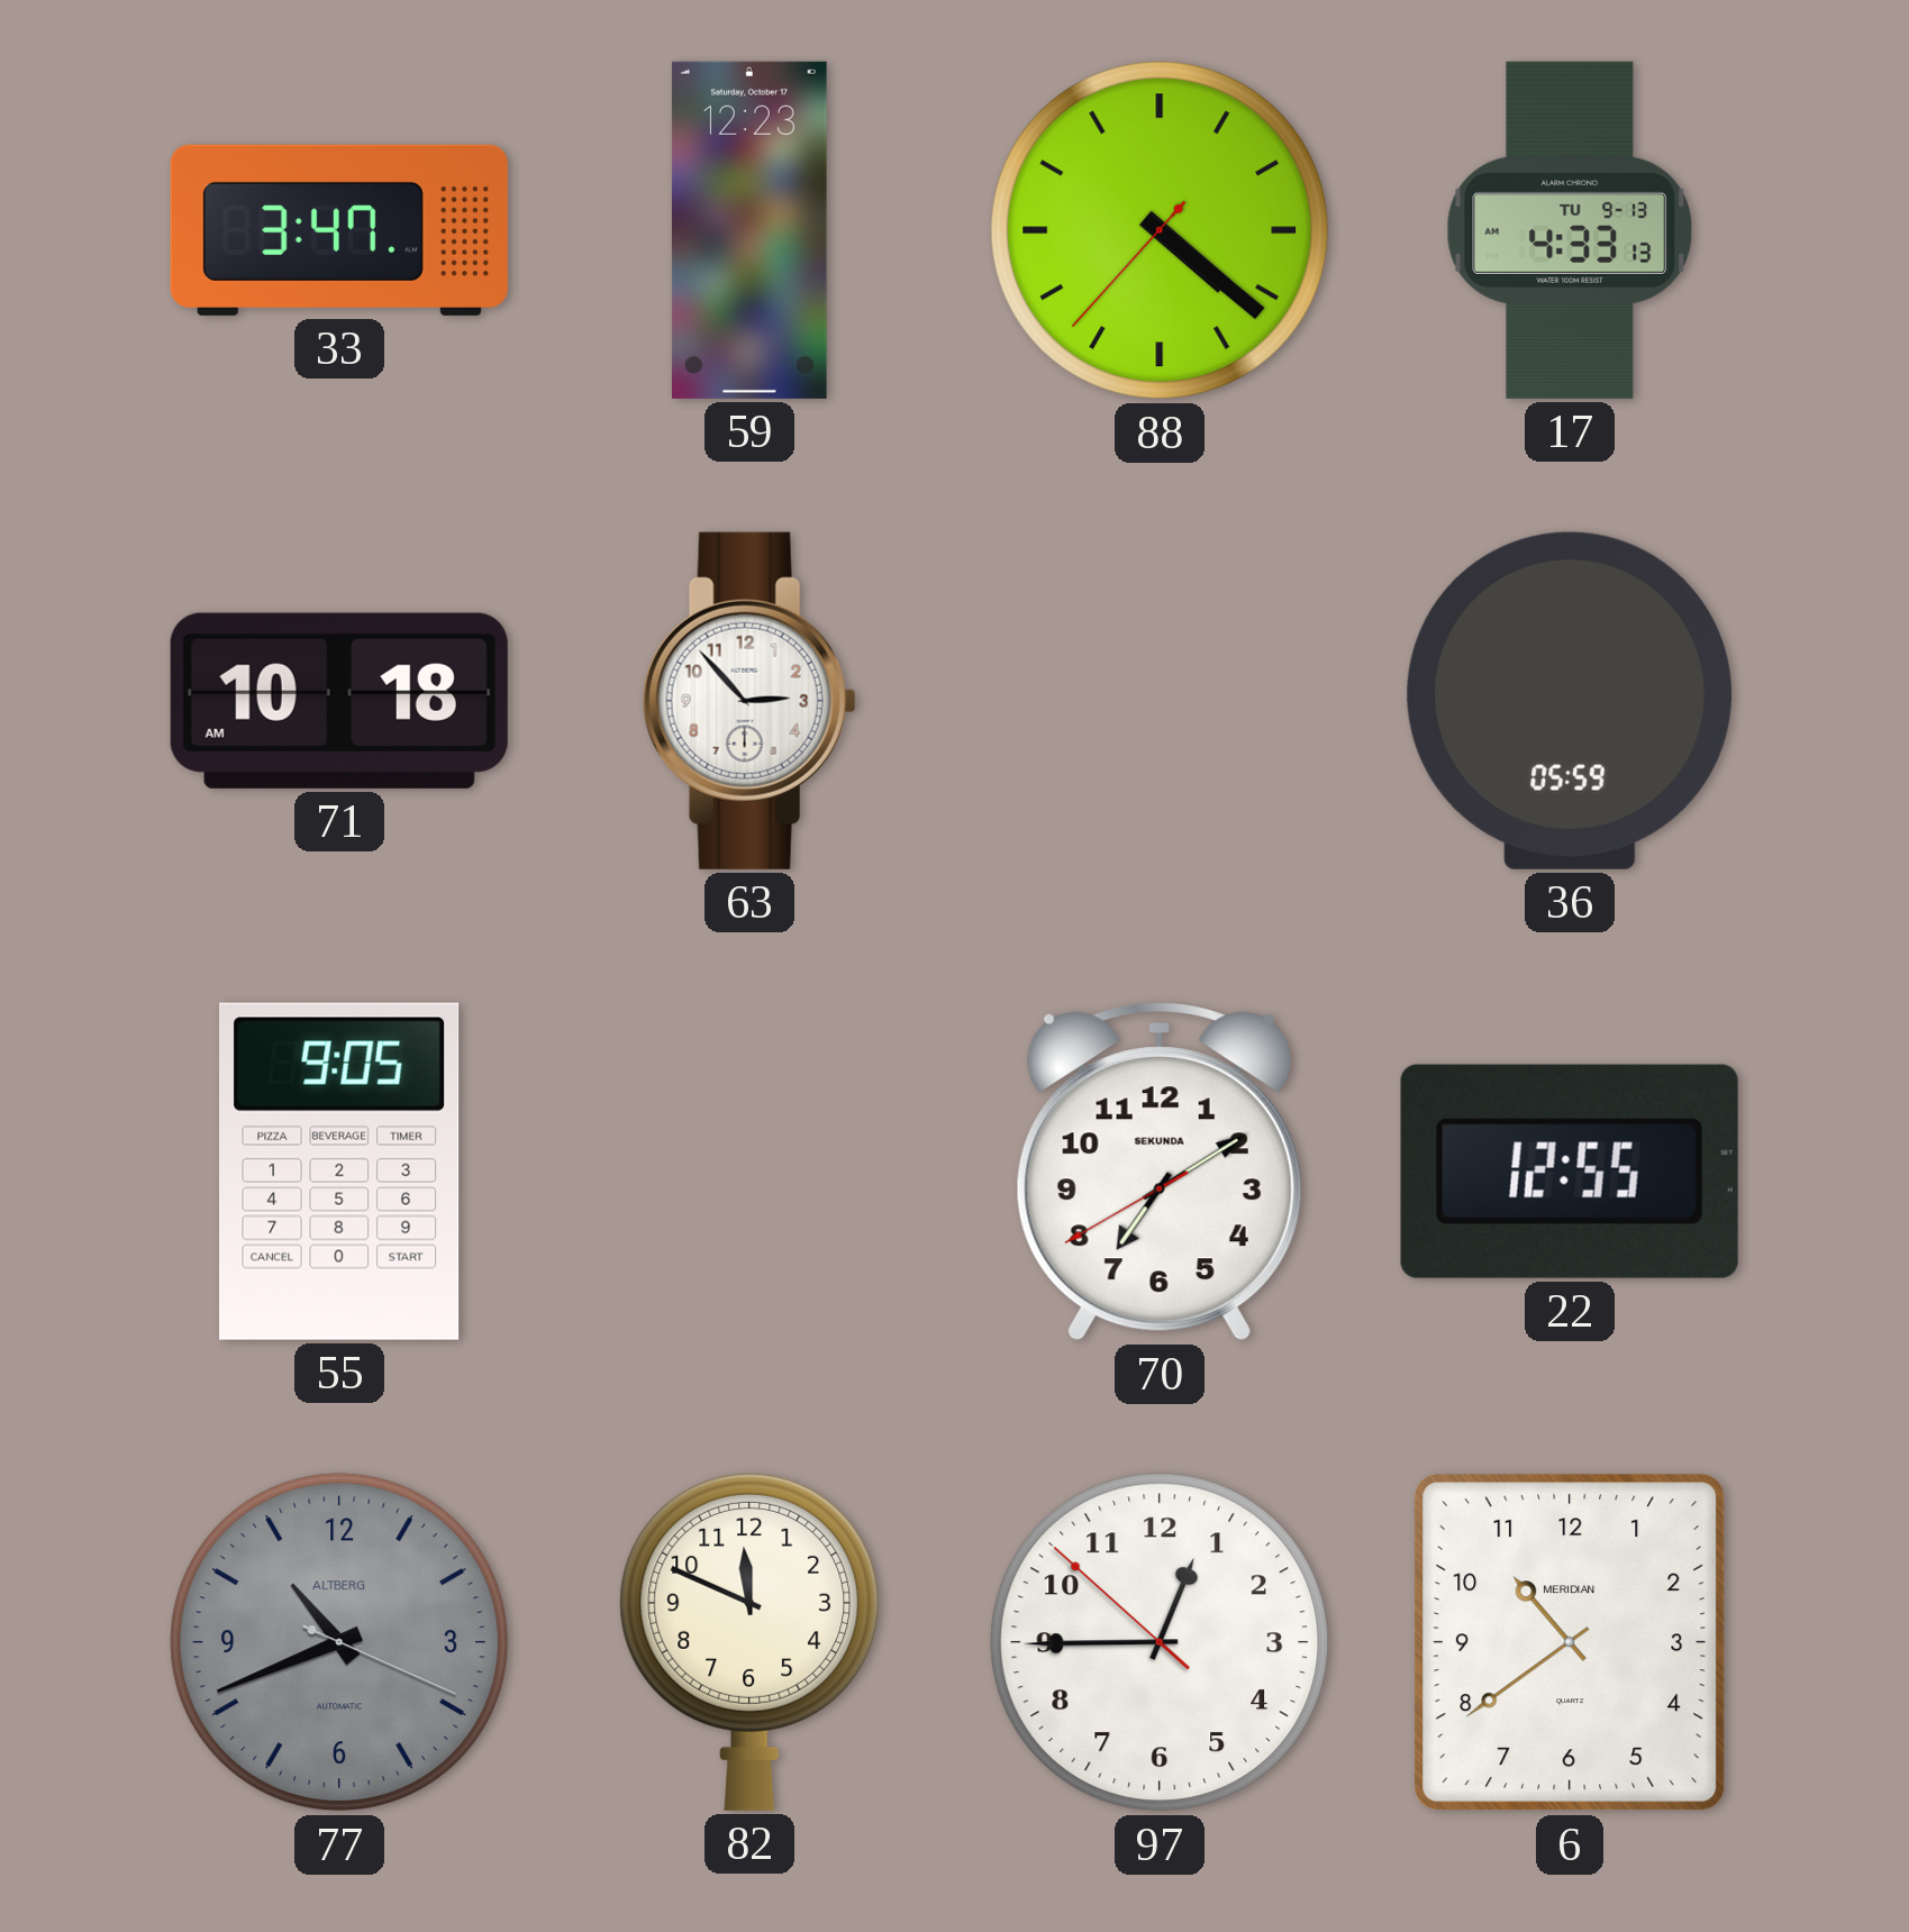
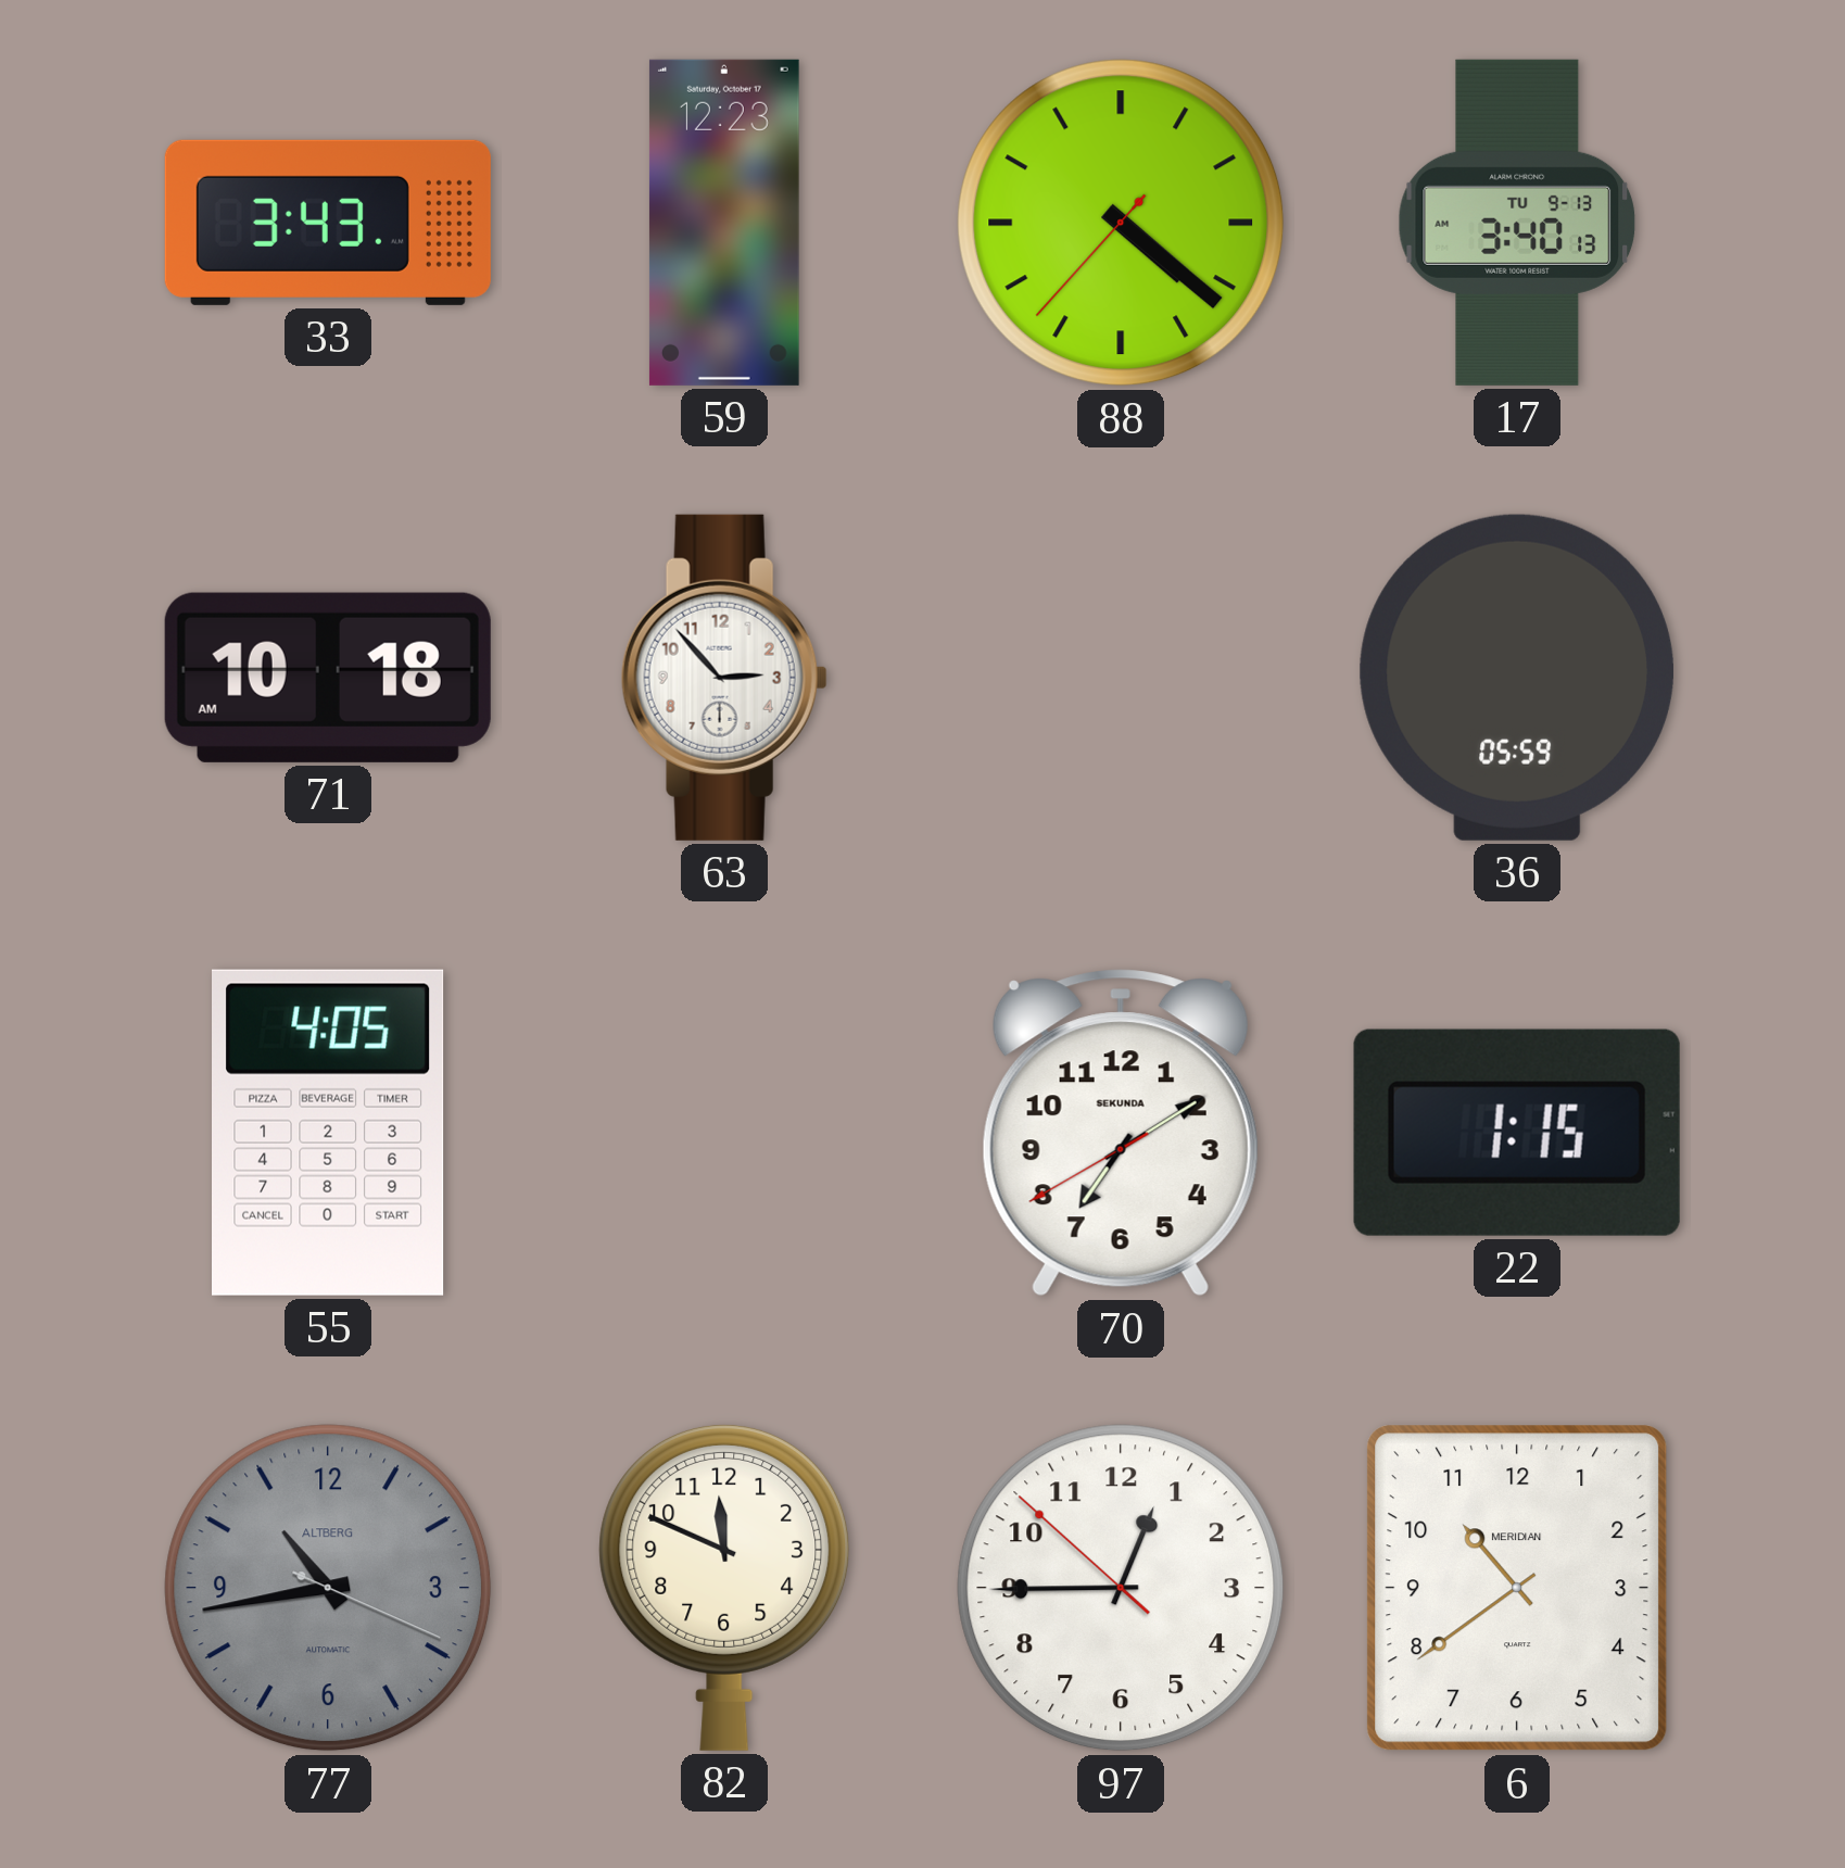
33: 3:47 -> 3:43 (328, 223)
17: 4:33 -> 3:40 (1517, 223)
55: 9:05 -> 4:05 (329, 1133)
22: 12:55 -> 1:15 (1517, 1133)
77: 10:41 -> 10:43 (328, 1588)
